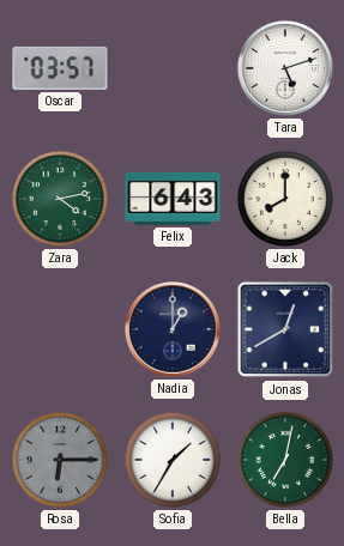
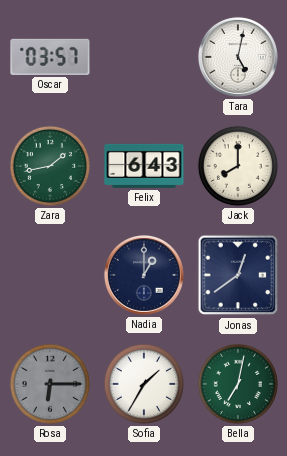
Tara: 5:12 -> 5:02 (238, 57)
Zara: 4:13 -> 1:43 (50, 166)
Jonas: 12:40 -> 12:39 (238, 275)
